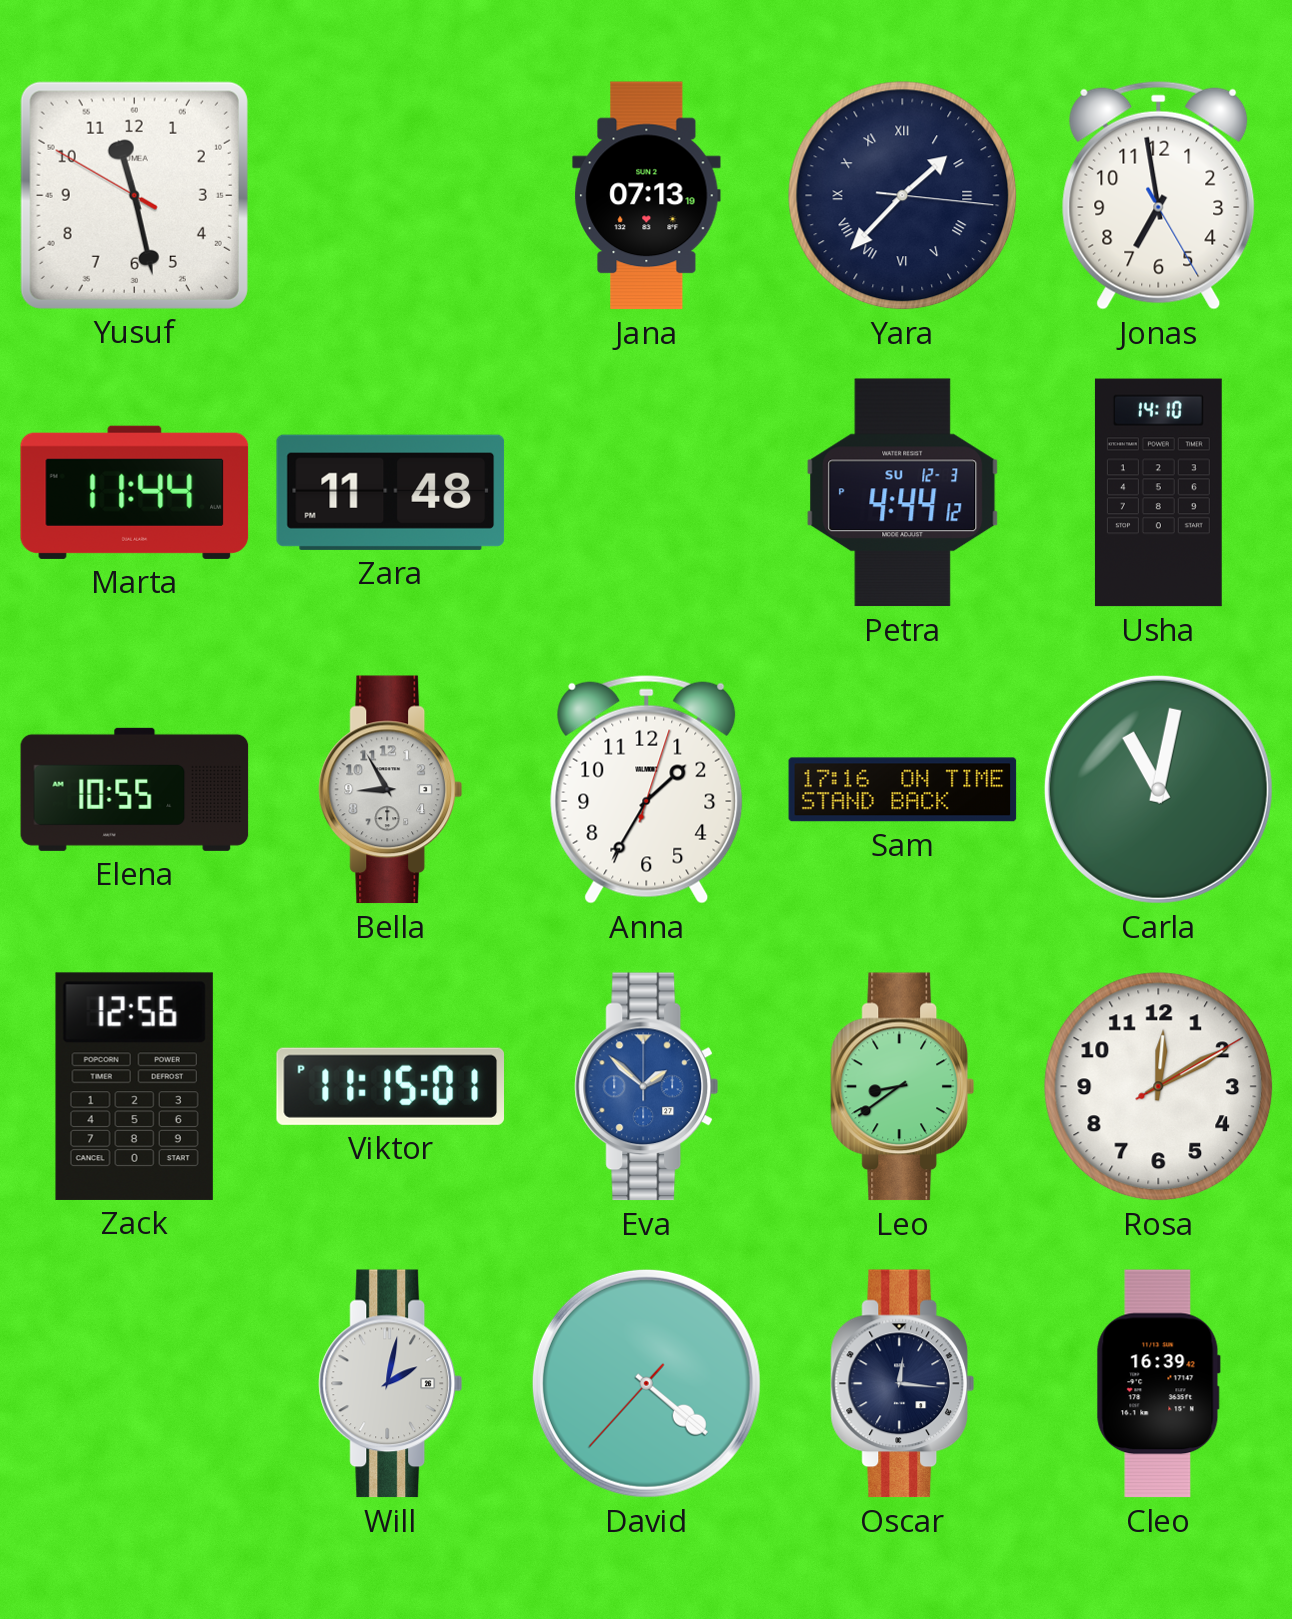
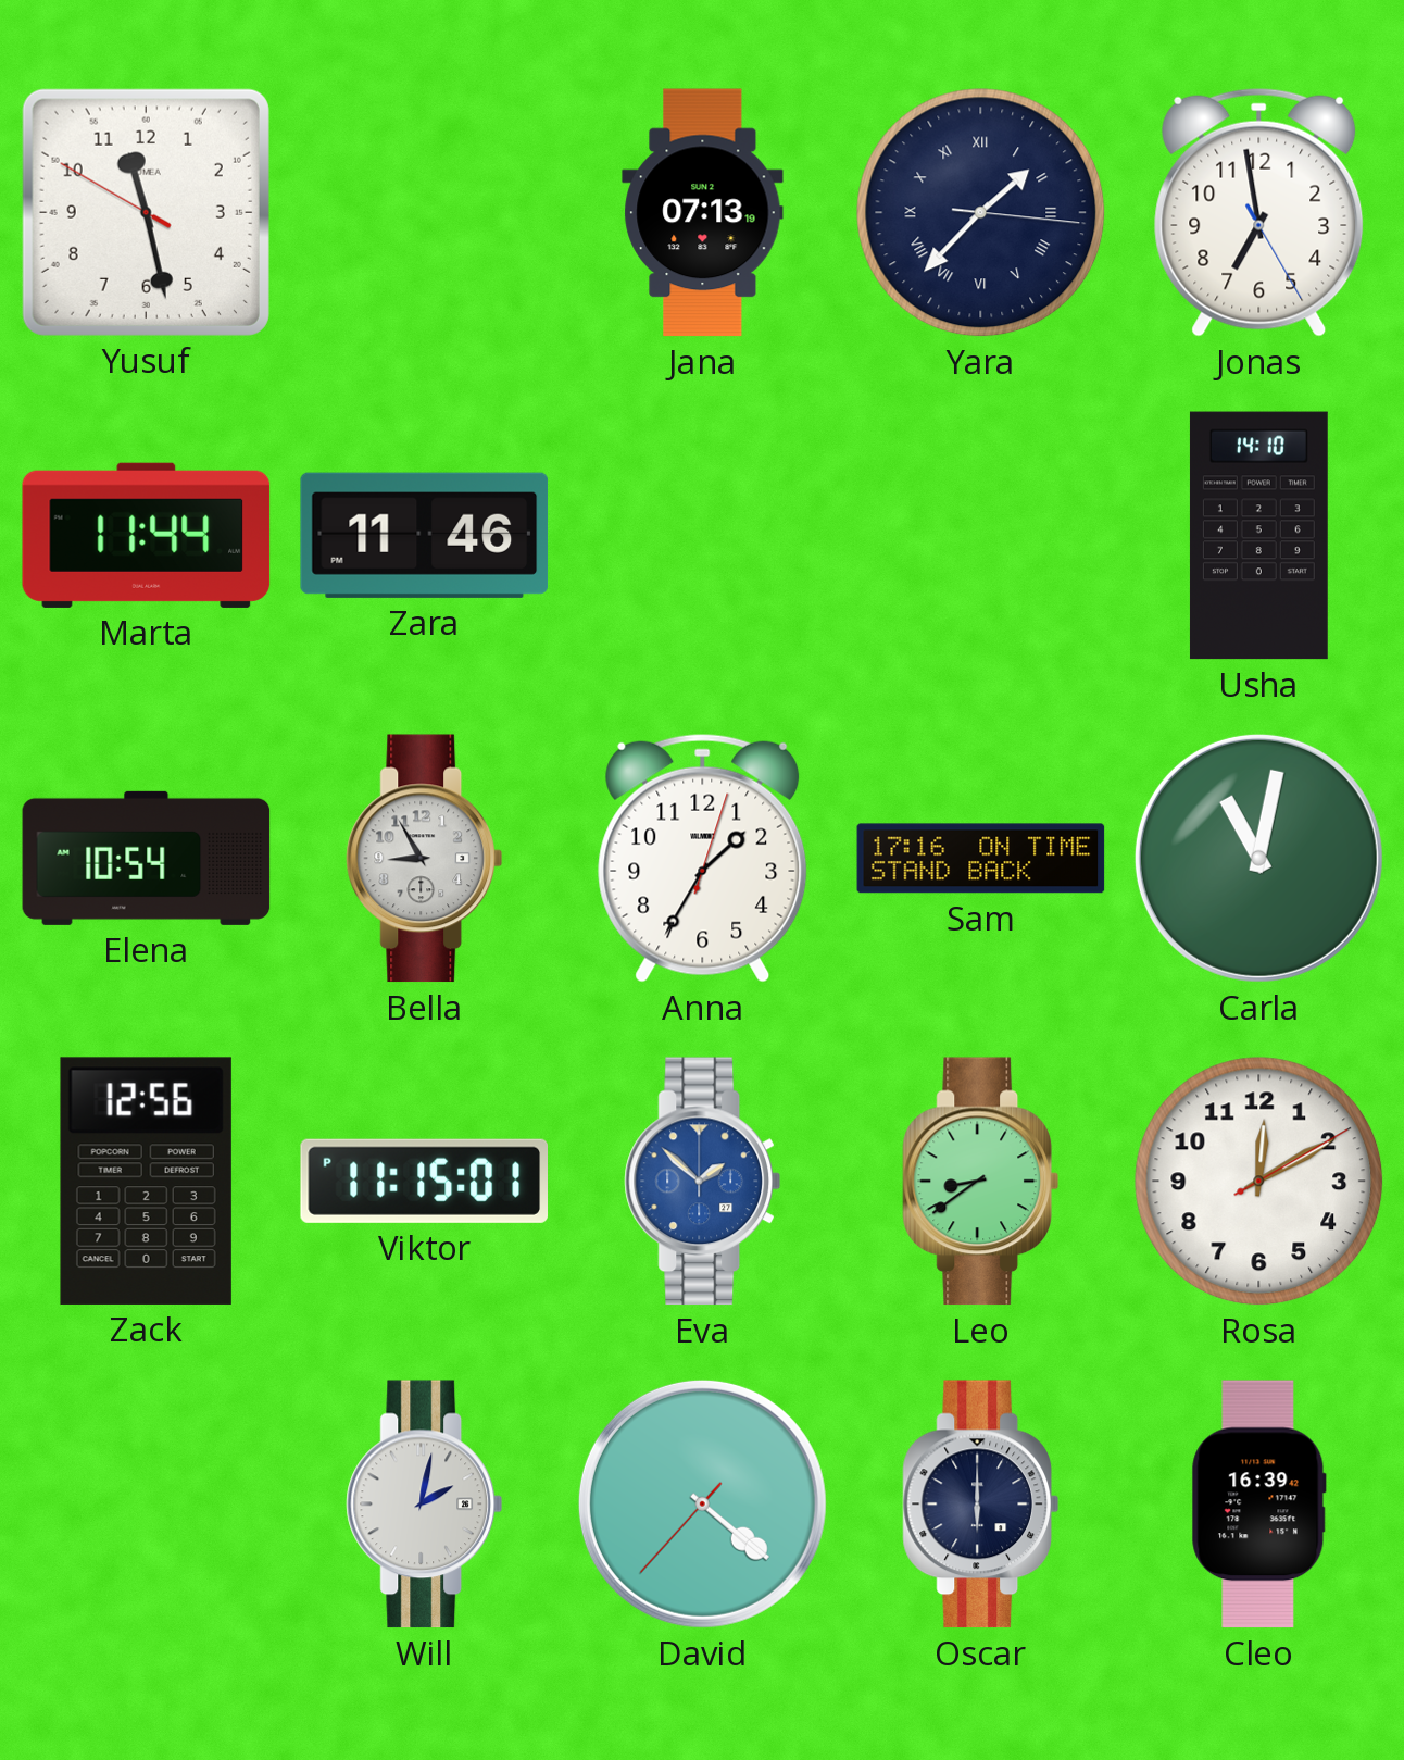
Zara: 11:48 -> 11:46 (425, 535)
Petra: 4:44 -> none (903, 493)
Elena: 10:55 -> 10:54 (147, 858)
Oscar: 12:16 -> 6:00 (981, 1505)
